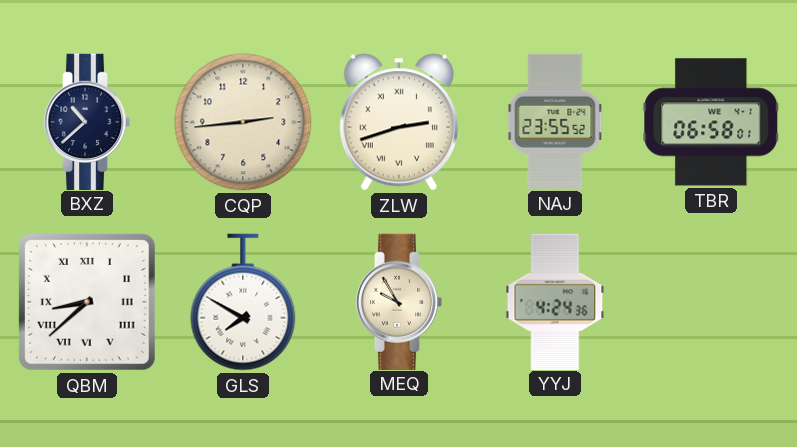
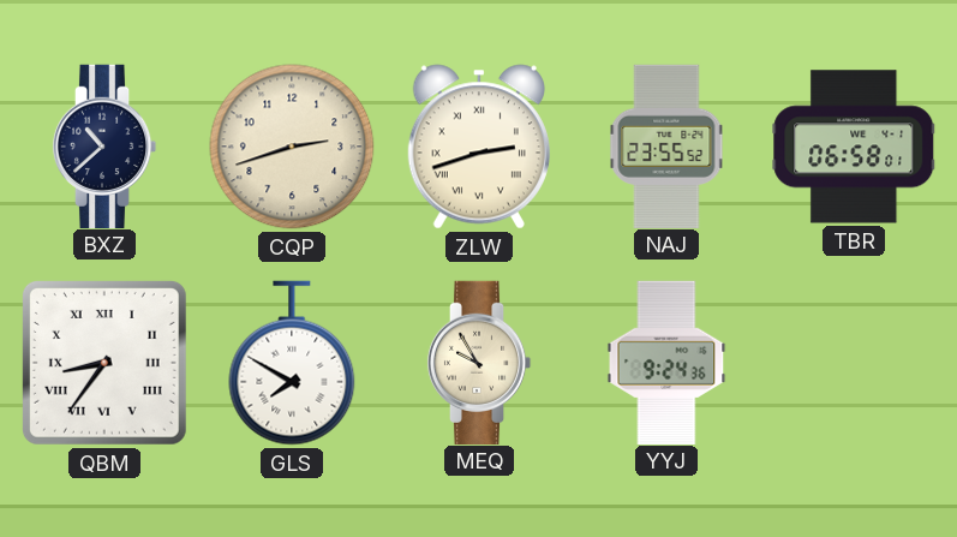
CQP: 2:44 -> 2:42 (292, 147)
QBM: 8:38 -> 8:36 (104, 363)
YYJ: 4:24 -> 9:24 (666, 362)
